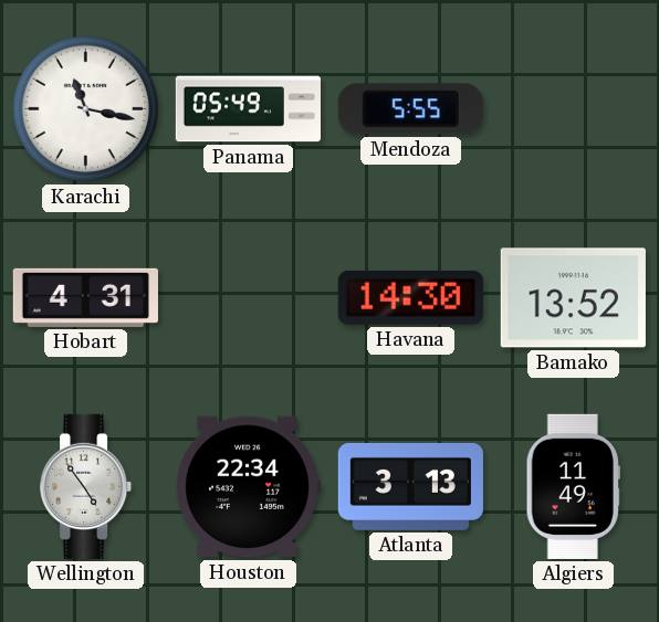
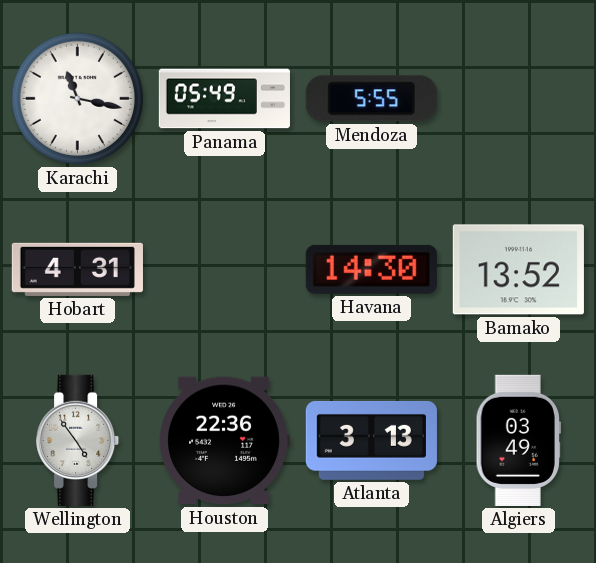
Houston: 22:34 -> 22:36 (224, 441)
Algiers: 11:49 -> 03:49 (518, 440)
